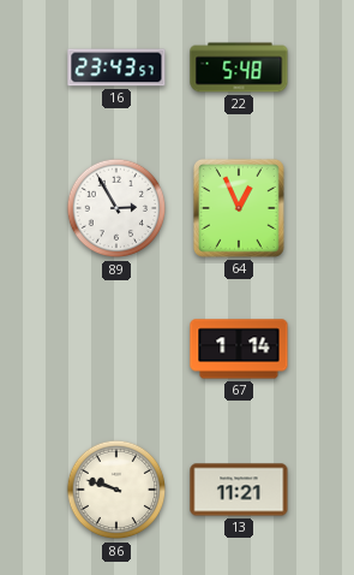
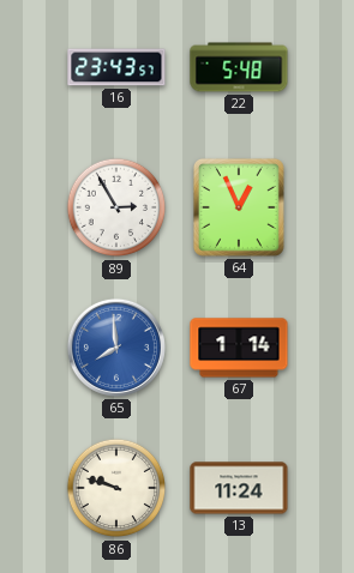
65: none -> 7:59 (116, 348)
13: 11:21 -> 11:24 (239, 488)
